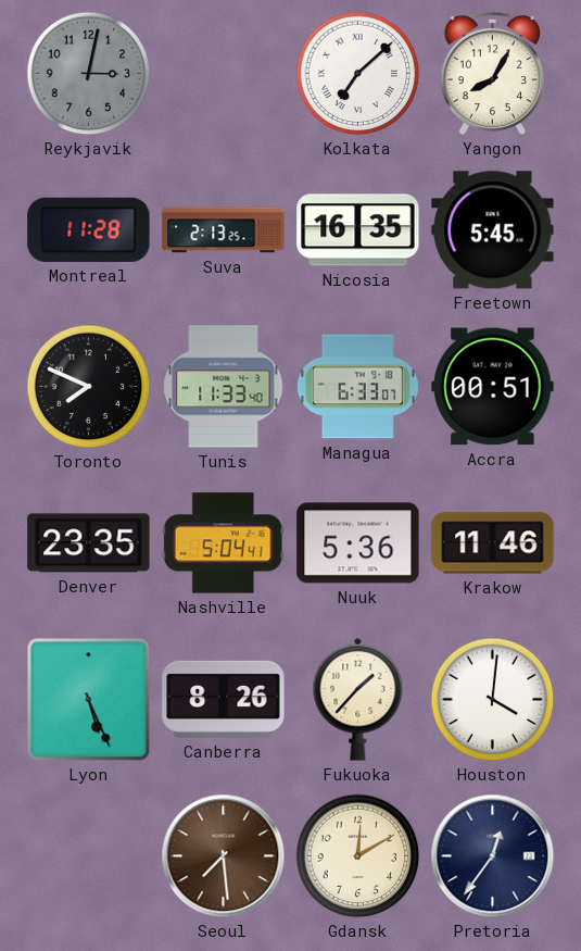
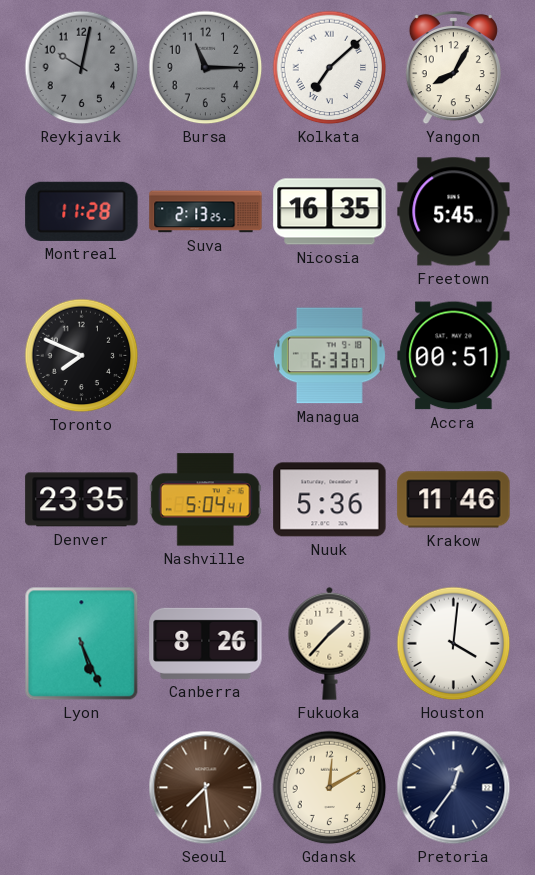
Reykjavik: 3:02 -> 10:02 (82, 68)
Bursa: none -> 11:15 (206, 68)
Tunis: 11:33 -> none (224, 387)
